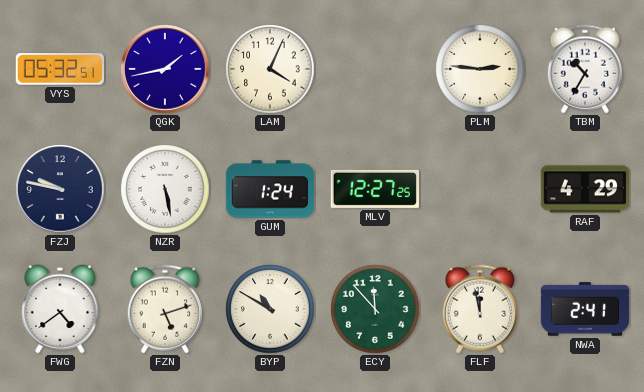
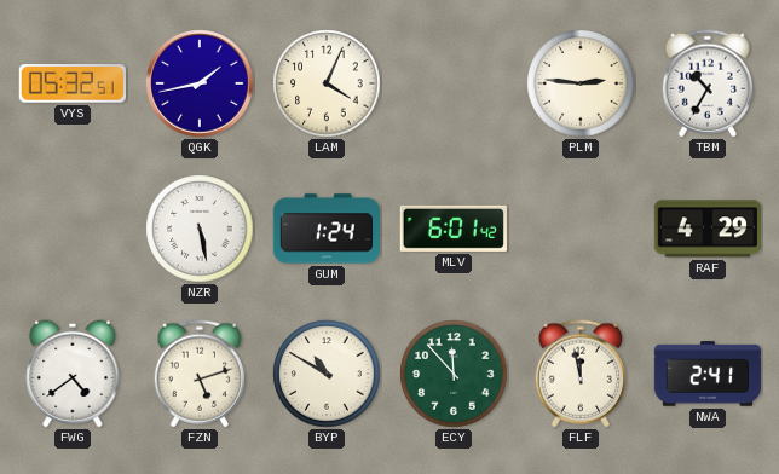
FZJ: 9:47 -> none (60, 189)
MLV: 12:27 -> 6:01 (454, 229)
